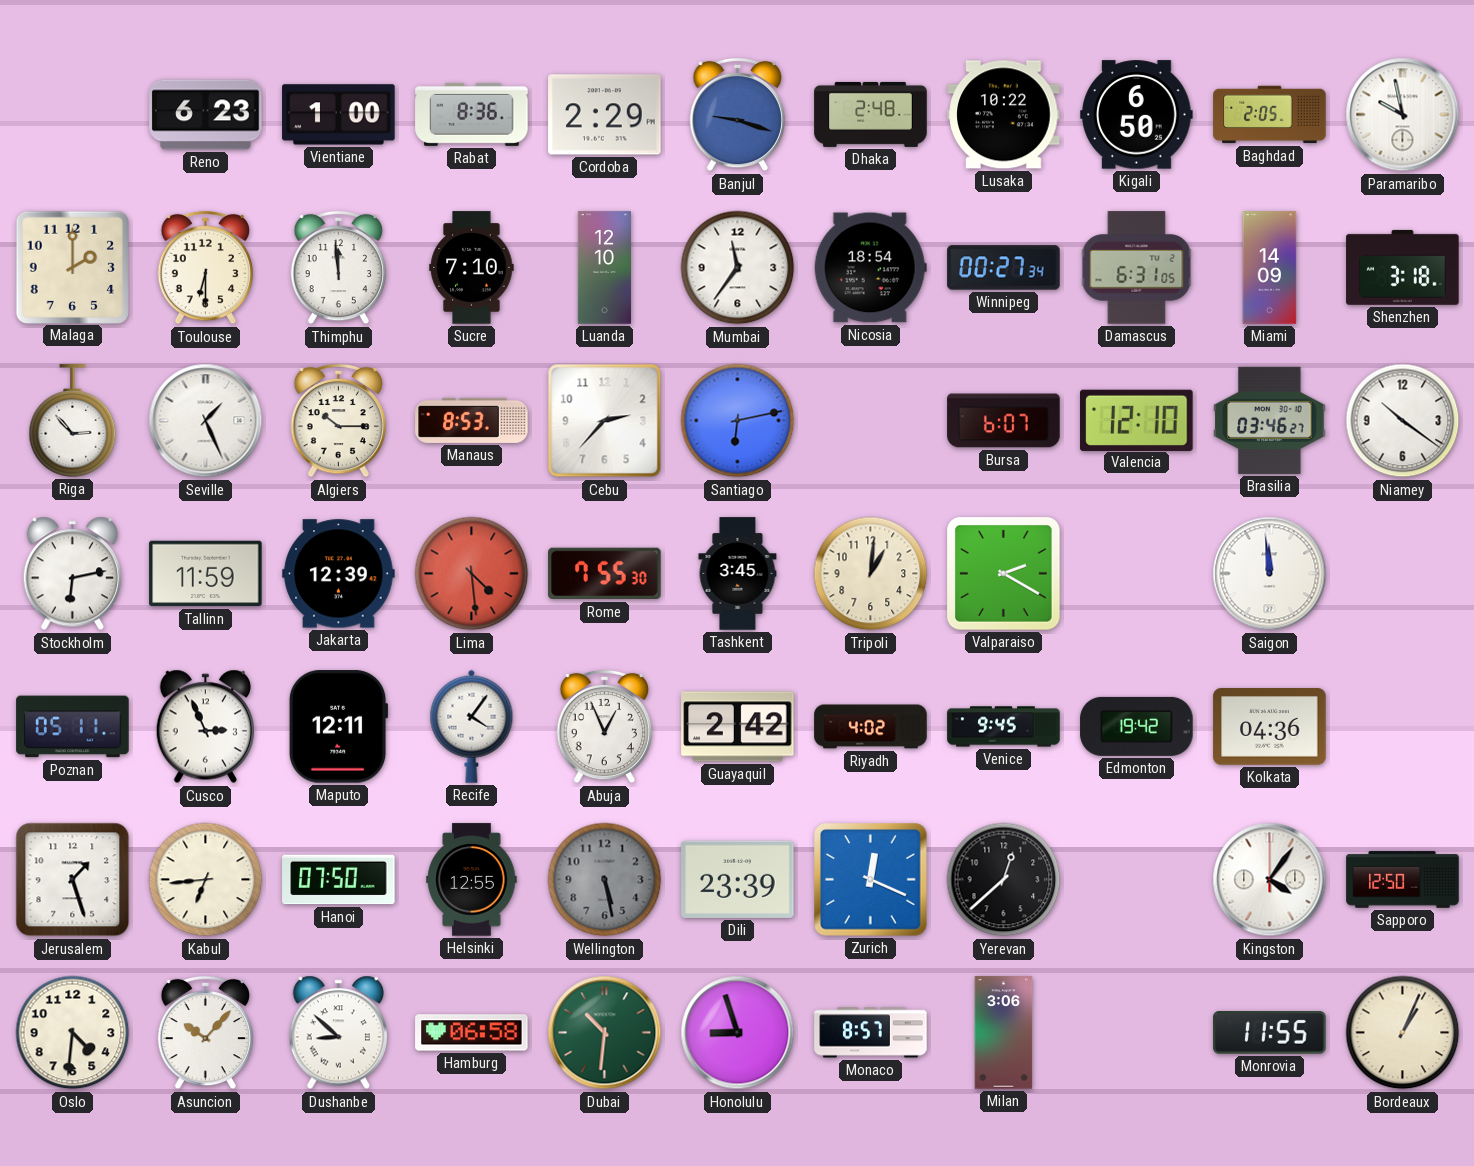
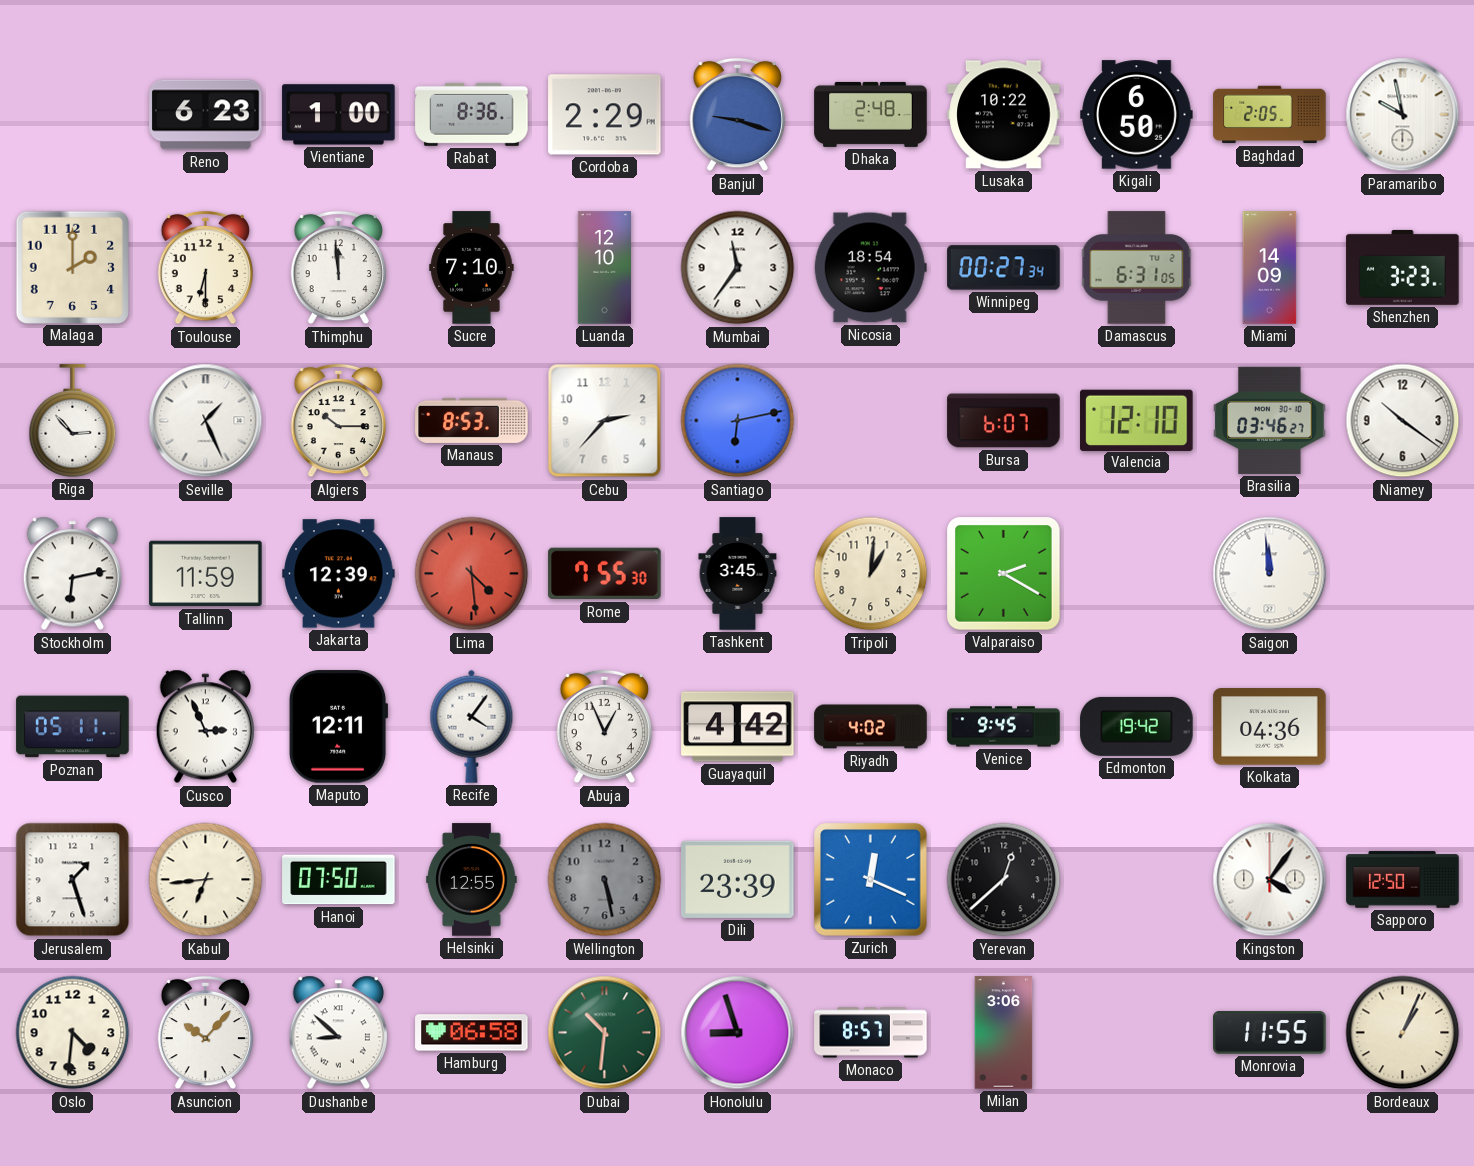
Shenzhen: 3:18 -> 3:23 (1403, 267)
Guayaquil: 2:42 -> 4:42 (738, 727)
